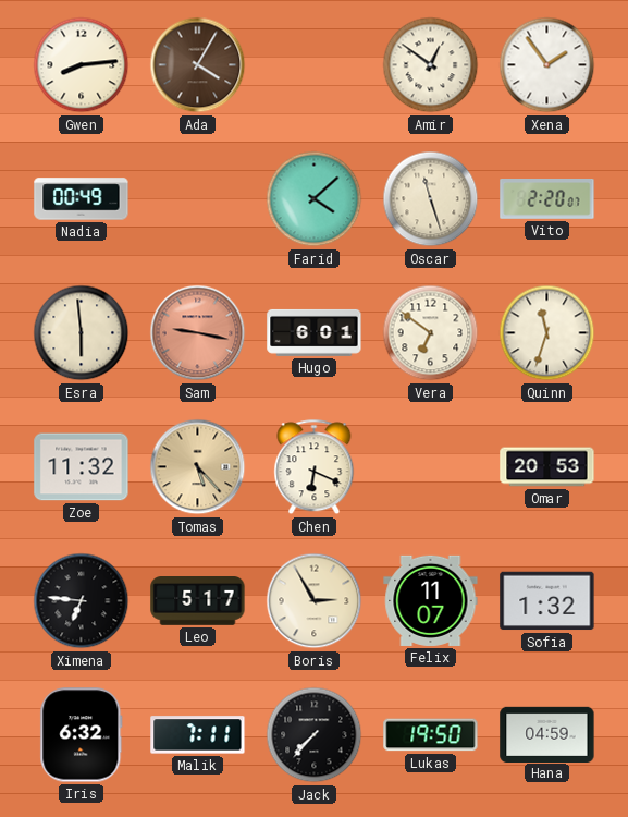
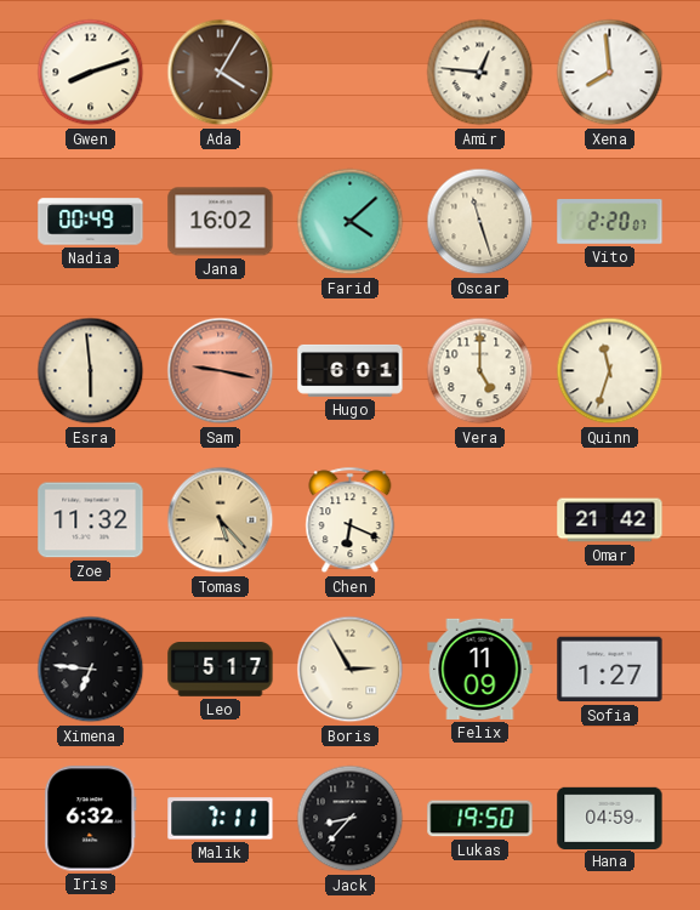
Gwen: 8:14 -> 8:12 (91, 73)
Amir: 12:51 -> 12:46 (480, 73)
Xena: 1:54 -> 7:59 (610, 73)
Jana: none -> 16:02 (221, 222)
Vera: 6:51 -> 5:00 (480, 371)
Omar: 20:53 -> 21:42 (610, 521)
Felix: 11:07 -> 11:09 (480, 669)
Sofia: 1:32 -> 1:27 (610, 670)
Jack: 7:37 -> 8:37 (351, 819)
